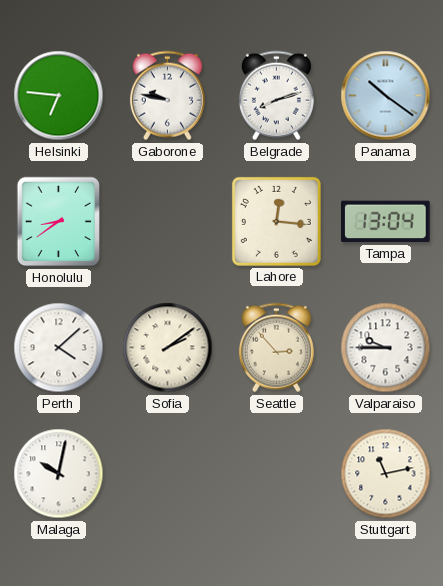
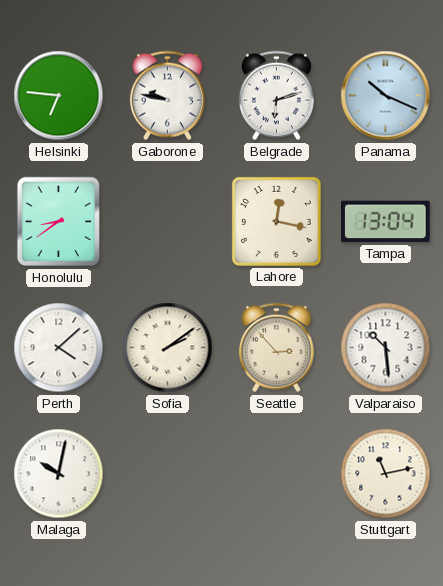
Belgrade: 8:12 -> 6:12 (276, 96)
Panama: 10:21 -> 10:19 (386, 96)
Lahore: 12:16 -> 12:17 (276, 221)
Valparaiso: 9:45 -> 10:29 (386, 348)
